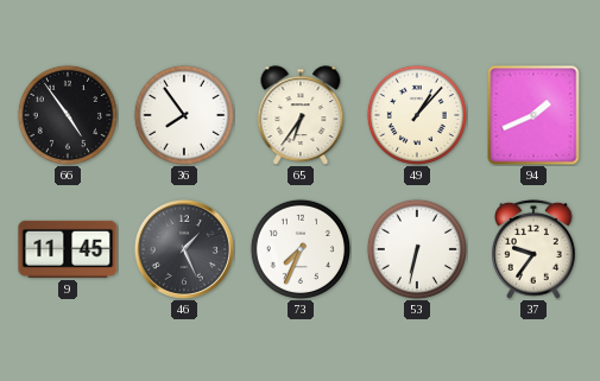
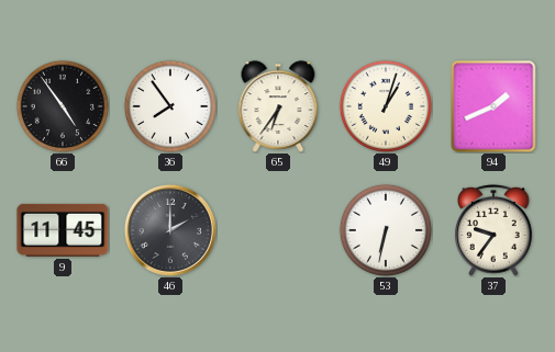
49: 1:07 -> 1:03 (386, 106)
46: 1:26 -> 2:00 (170, 230)
73: 7:34 -> none (301, 249)
